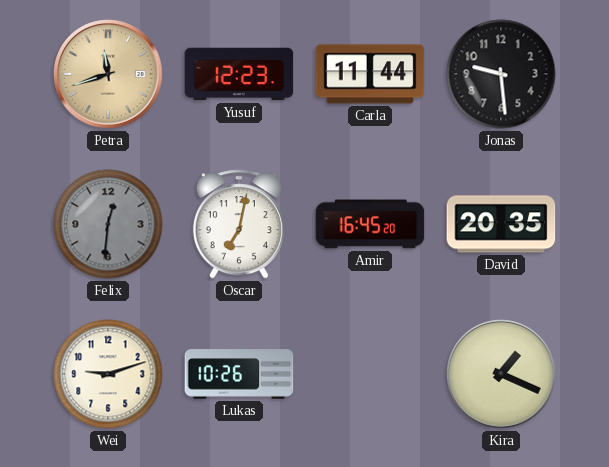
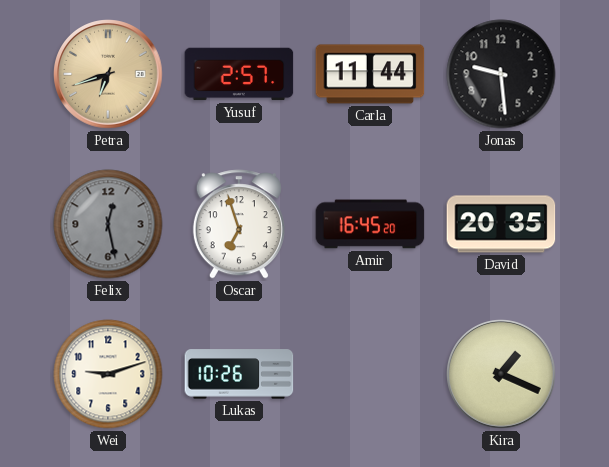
Petra: 11:42 -> 6:42 (108, 74)
Yusuf: 12:23 -> 2:57 (239, 74)
Felix: 12:31 -> 12:28 (108, 224)
Oscar: 7:02 -> 6:57 (239, 224)
